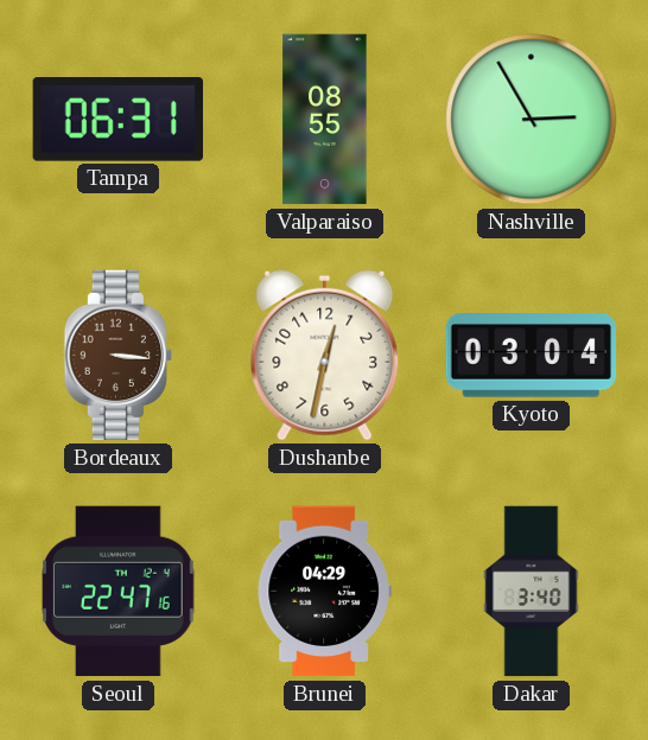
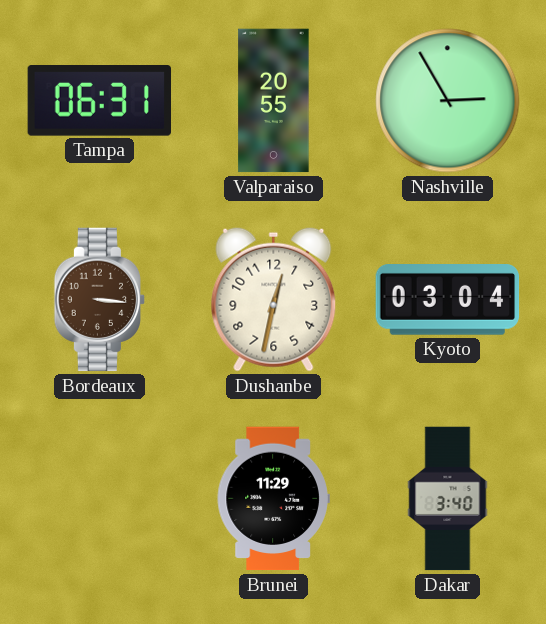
Valparaiso: 08:55 -> 20:55 (274, 101)
Seoul: 22:47 -> none (119, 592)
Brunei: 04:29 -> 11:29 (273, 499)
